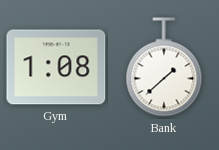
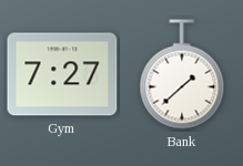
Gym: 1:08 -> 7:27 (62, 74)
